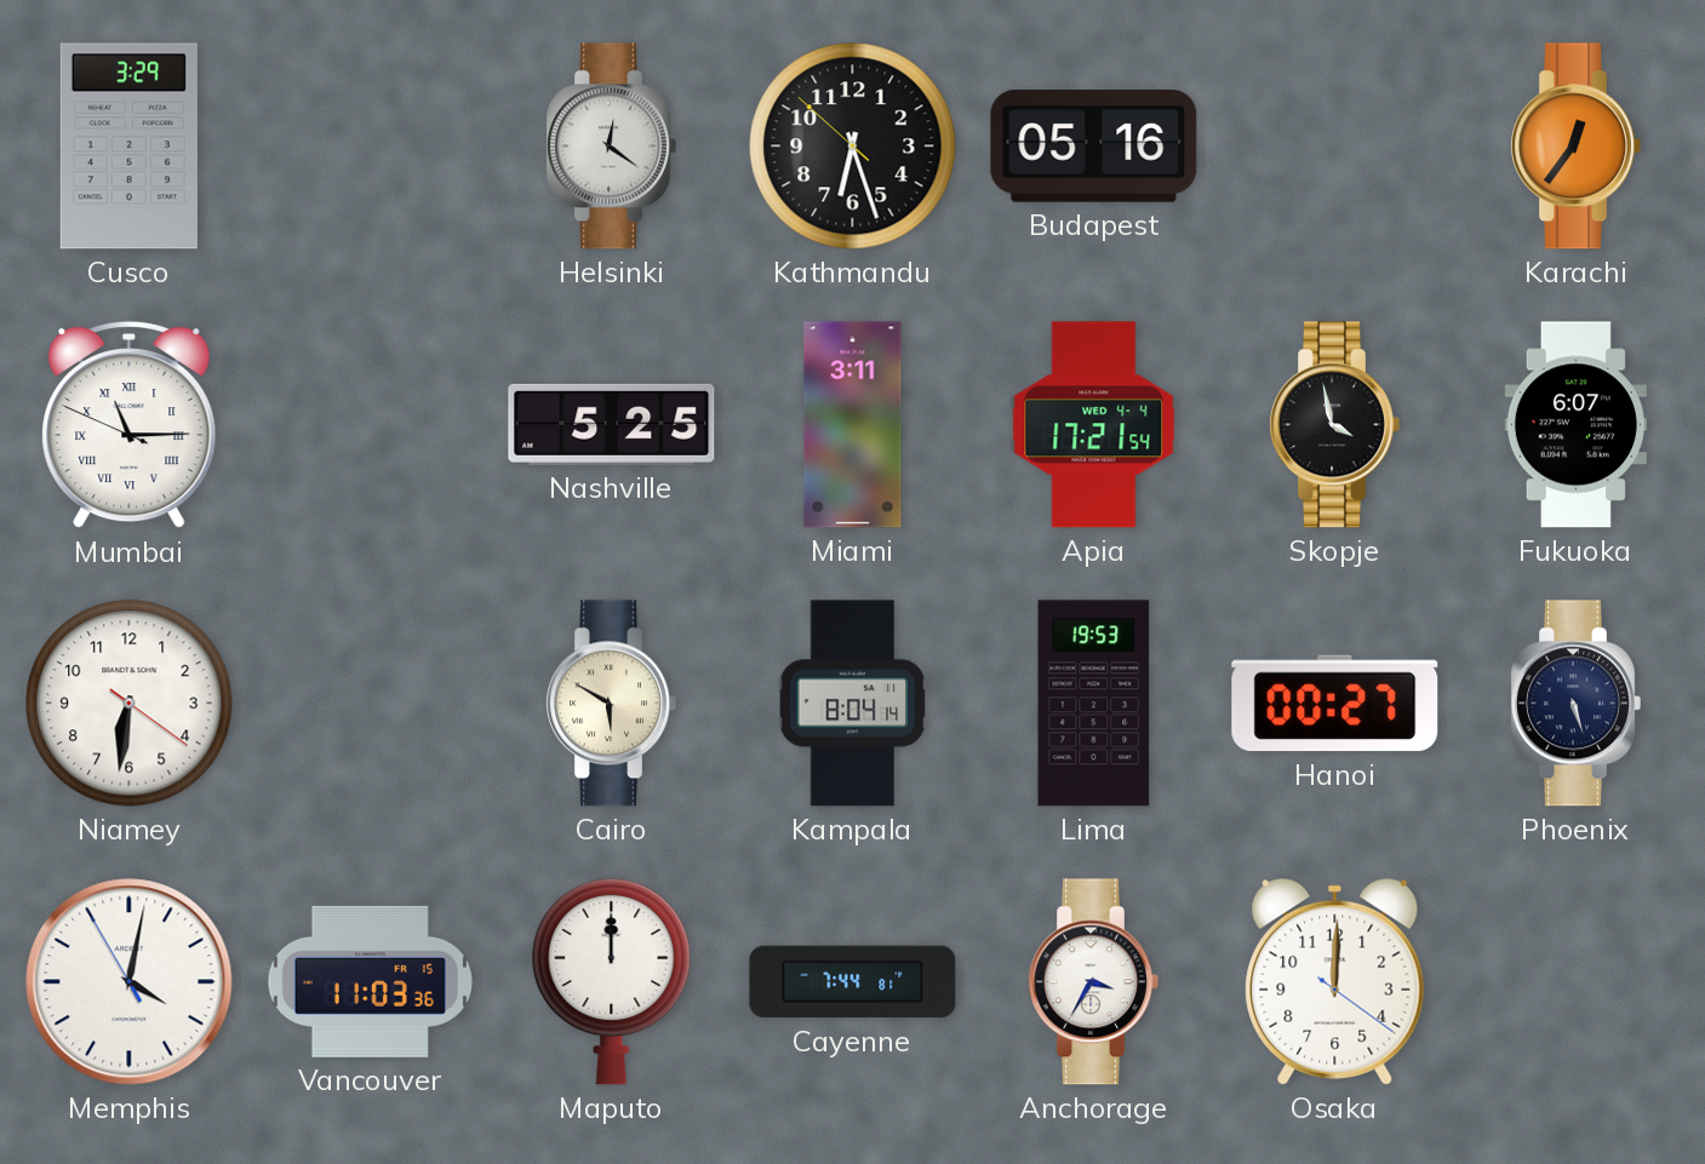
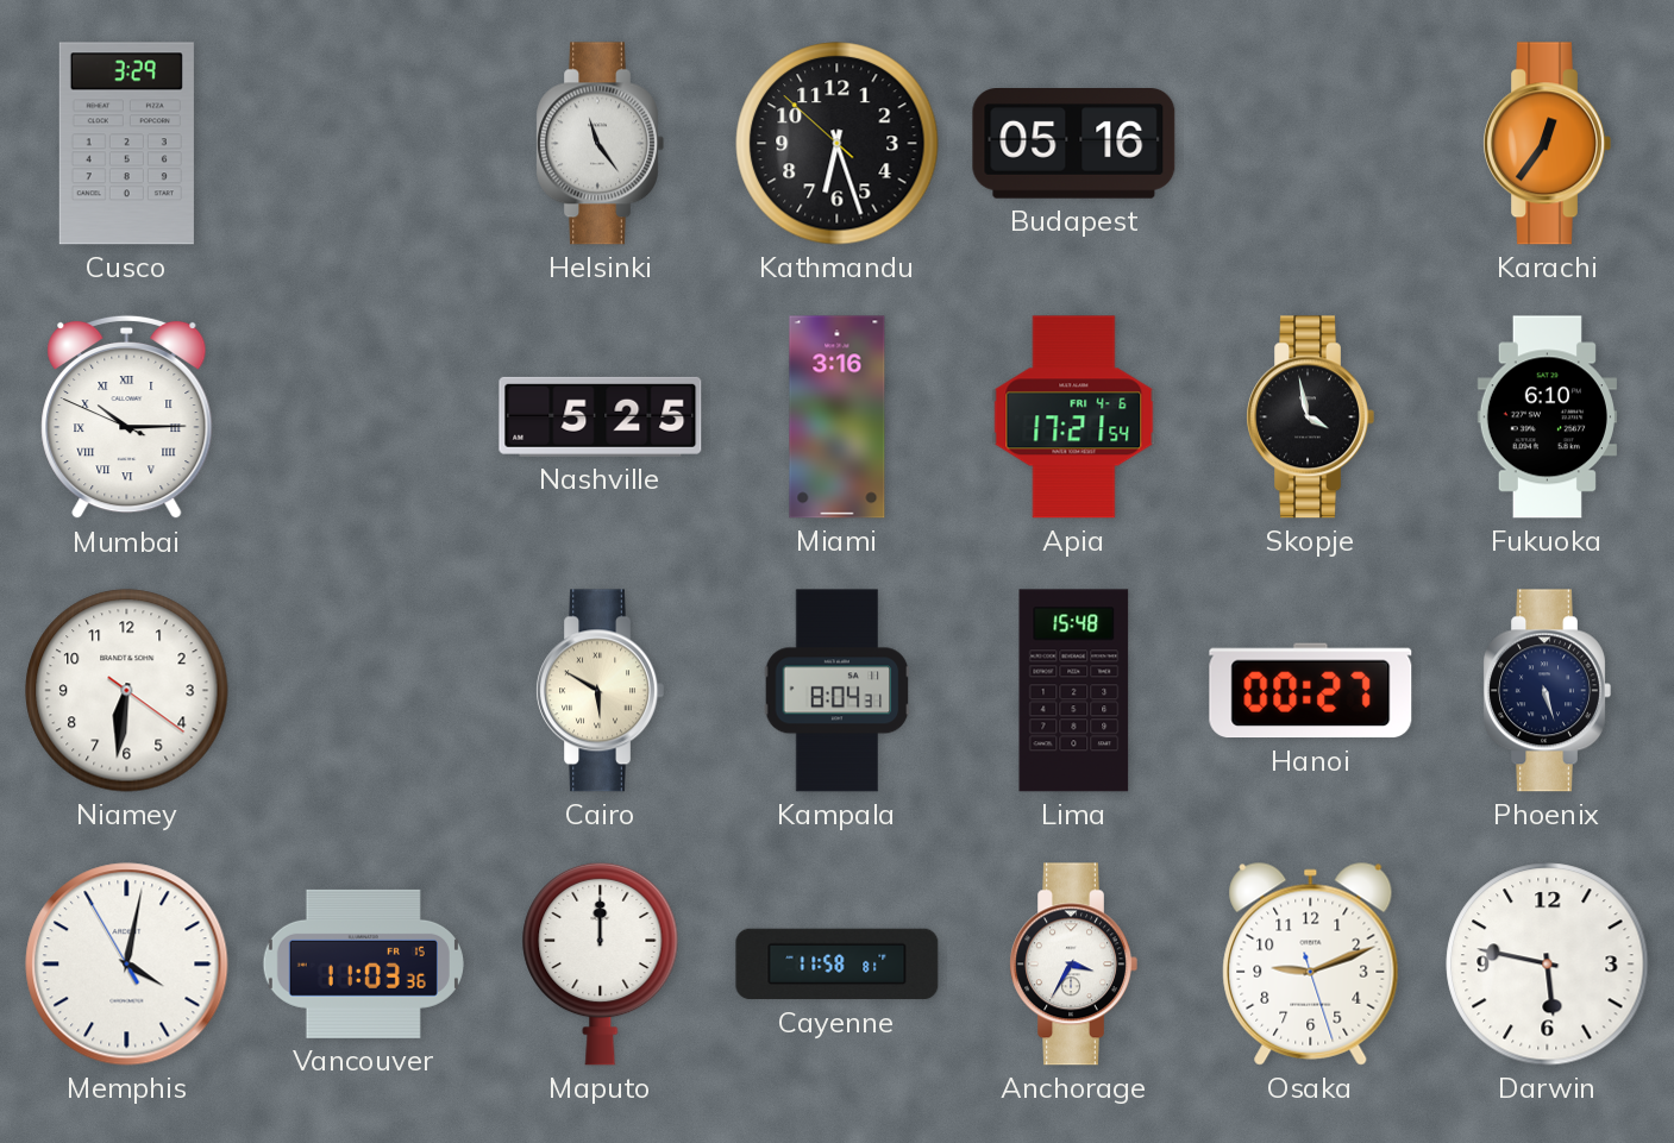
Helsinki: 12:21 -> 11:24 (600, 144)
Mumbai: 11:14 -> 10:14 (127, 417)
Miami: 3:11 -> 3:16 (838, 417)
Apia date: WED 4-4 -> FRI 4-6 (1074, 417)
Fukuoka: 6:07 -> 6:10 (1547, 417)
Kampala: 8:04:14 -> 8:04:31 (838, 691)
Lima: 19:53 -> 15:48 (1074, 691)
Cayenne: 7:44 -> 11:58 (838, 965)
Osaka: 12:00 -> 9:11 (1311, 963)
Darwin: none -> 5:47 (1548, 965)
